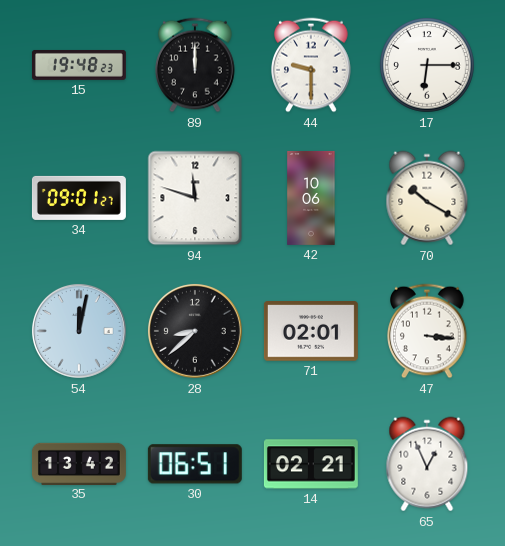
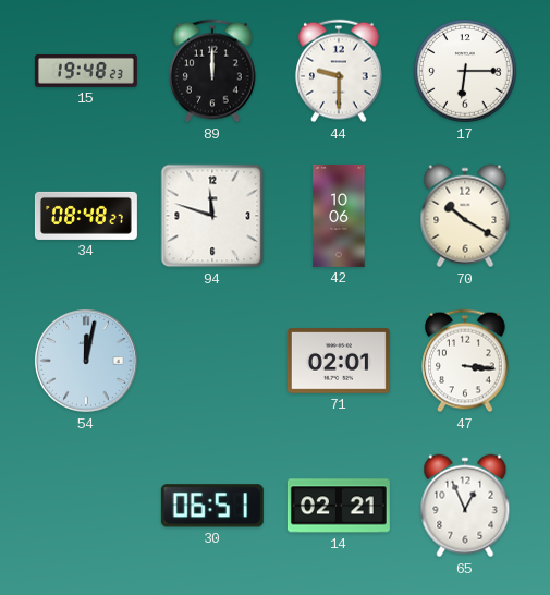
34: 09:01 -> 08:48 (86, 216)
28: 8:38 -> none (195, 331)
35: 13:42 -> none (79, 463)
